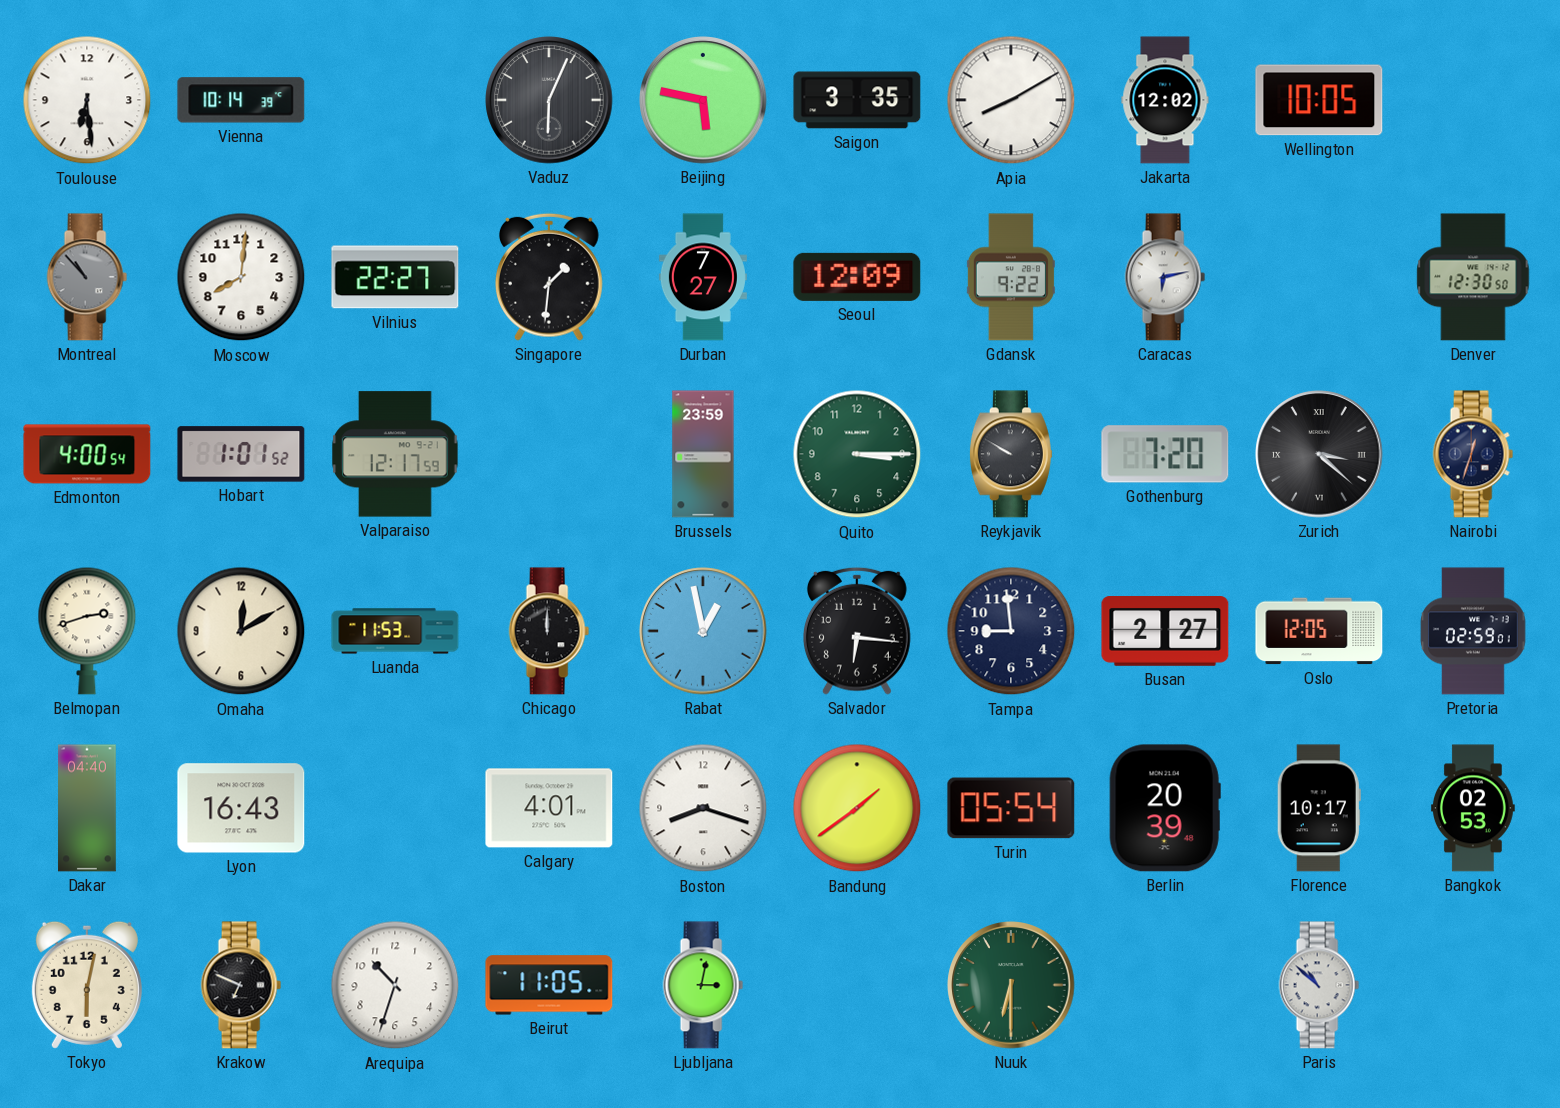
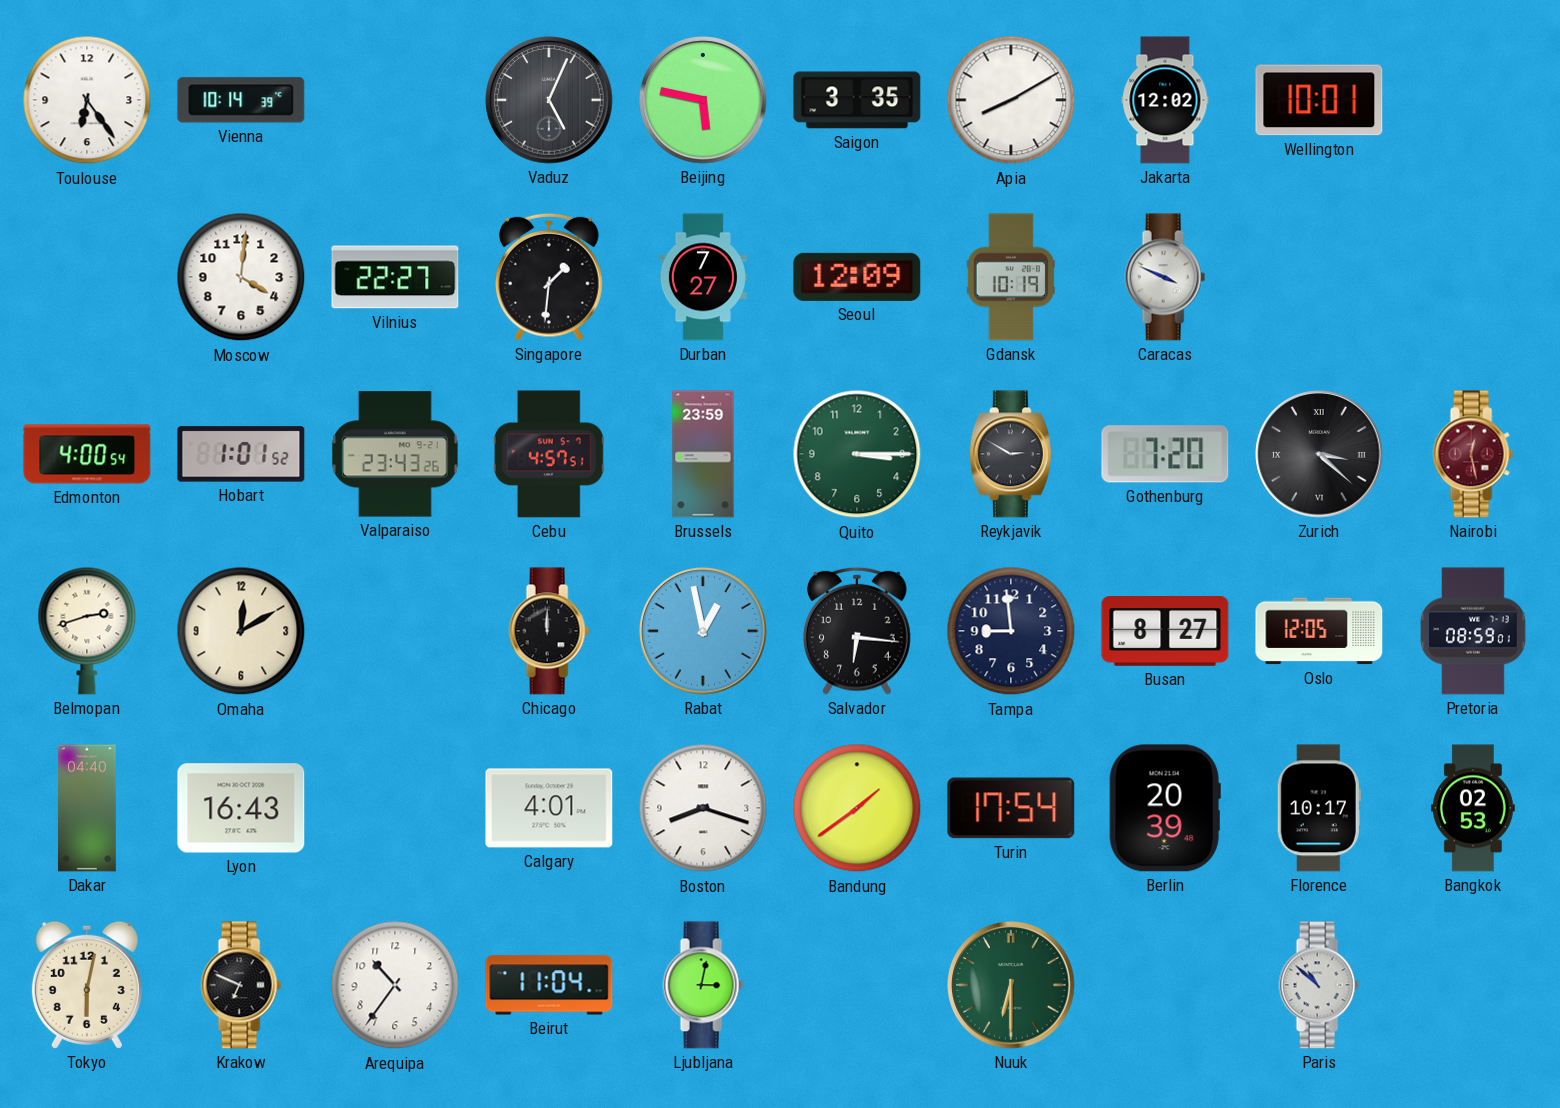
Toulouse: 6:29 -> 6:24 (87, 100)
Vaduz: 6:04 -> 5:04 (549, 100)
Wellington: 10:05 -> 10:01 (1319, 100)
Montreal: 10:53 -> none (87, 277)
Moscow: 8:01 -> 4:01 (241, 277)
Gdansk: 9:22 -> 10:19 (1011, 277)
Caracas: 6:13 -> 3:49 (1165, 277)
Denver: 12:30 -> none (1473, 277)
Valparaiso: 12:17 -> 23:43 (395, 454)
Cebu: none -> 4:57 (549, 454)
Reykjavik: 9:50 -> 2:50 (1011, 454)
Nairobi: 12:33 -> 12:28 (1473, 454)
Nairobi dial: navy -> burgundy (1473, 454)
Luanda: 11:53 -> none (395, 631)
Busan: 2:27 -> 8:27 (1165, 632)
Pretoria: 02:59 -> 08:59 (1473, 631)
Turin: 05:54 -> 17:54 (1011, 808)
Arequipa: 10:33 -> 10:36 (395, 985)
Beirut: 11:05 -> 11:04 (549, 985)
